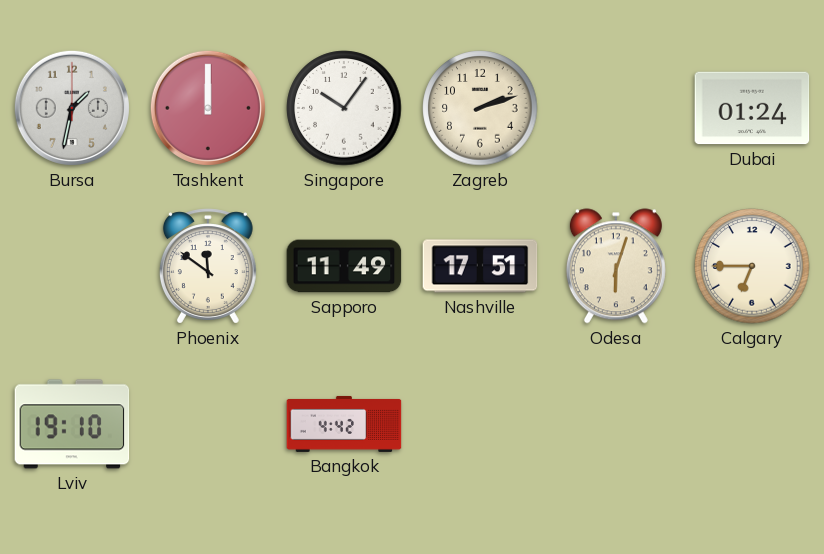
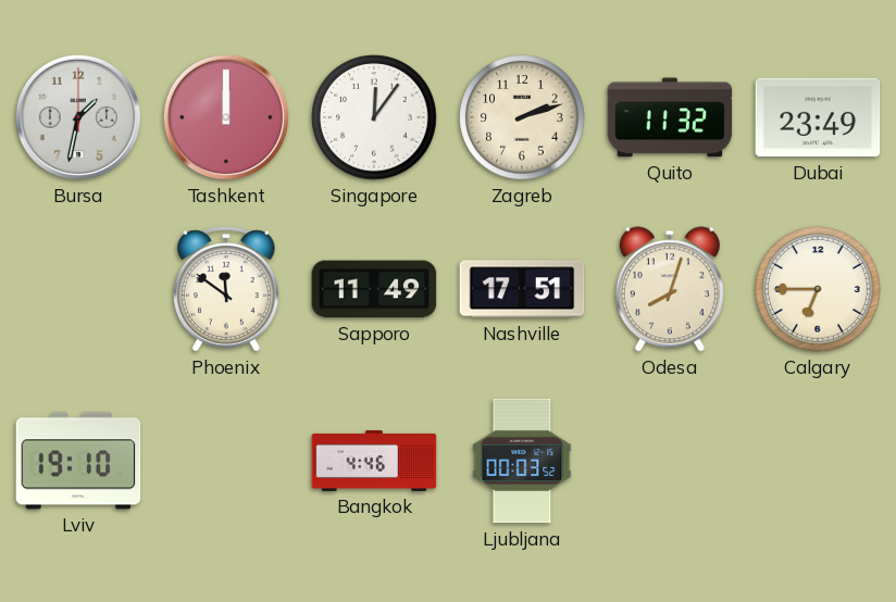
Singapore: 10:06 -> 12:06 (374, 117)
Quito: none -> 11:32 (670, 117)
Dubai: 01:24 -> 23:49 (818, 117)
Odesa: 6:03 -> 8:03 (670, 289)
Bangkok: 4:42 -> 4:46 (374, 461)
Ljubljana: none -> 00:03 (522, 461)
